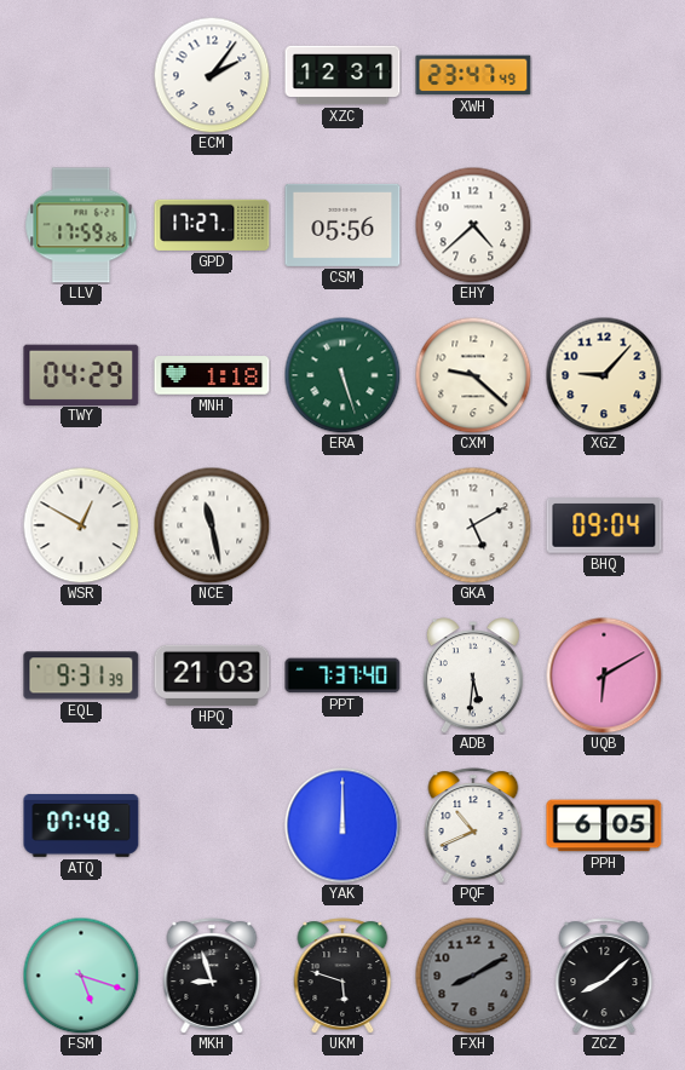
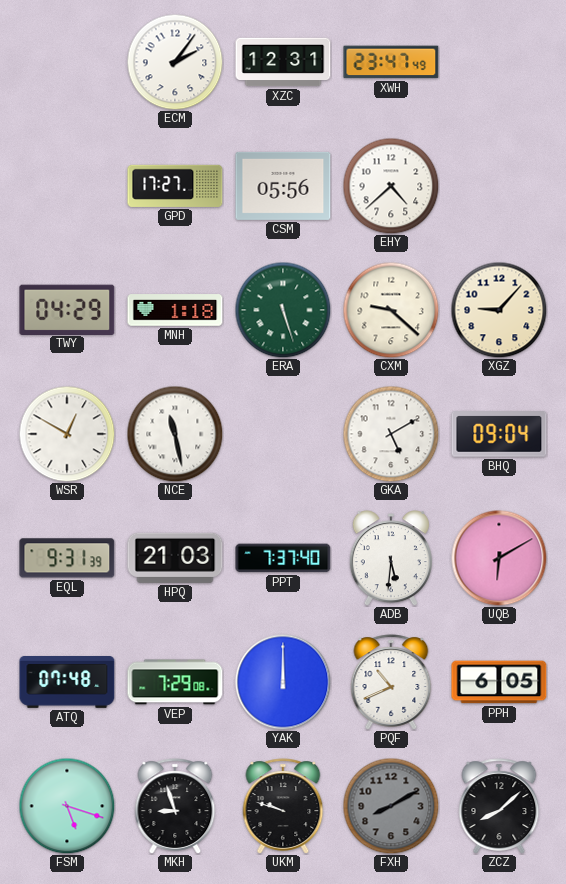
LLV: 17:59 -> none (81, 225)
VEP: none -> 7:29 (175, 682)
UKM: 5:48 -> 9:48 (283, 806)
